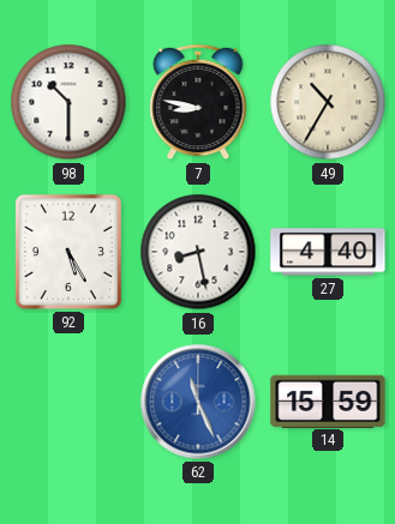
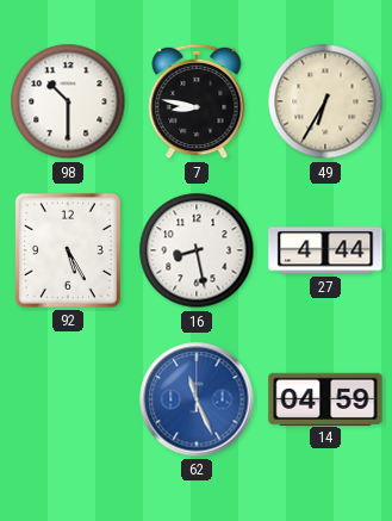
49: 10:35 -> 6:35 (325, 101)
27: 4:40 -> 4:44 (325, 250)
14: 15:59 -> 04:59 (325, 398)
